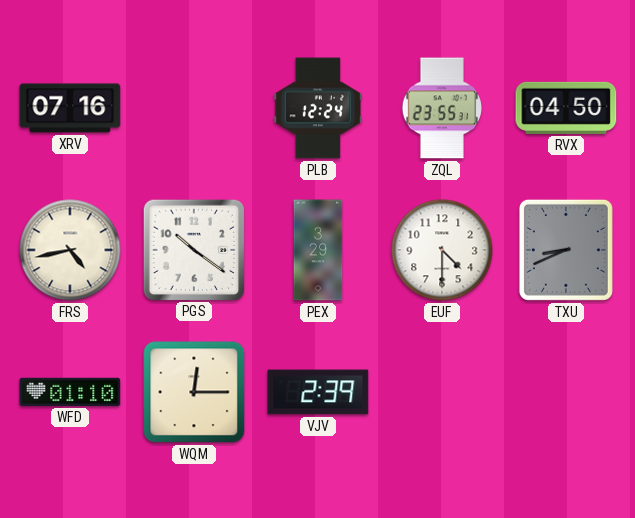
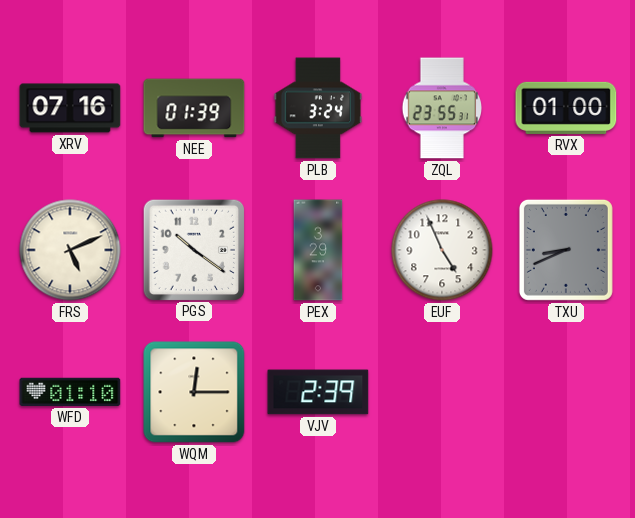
NEE: none -> 01:39 (194, 108)
PLB: 12:24 -> 3:24 (318, 108)
RVX: 04:50 -> 01:00 (566, 108)
FRS: 4:43 -> 5:11 (70, 250)
EUF: 4:30 -> 4:56 (442, 250)
